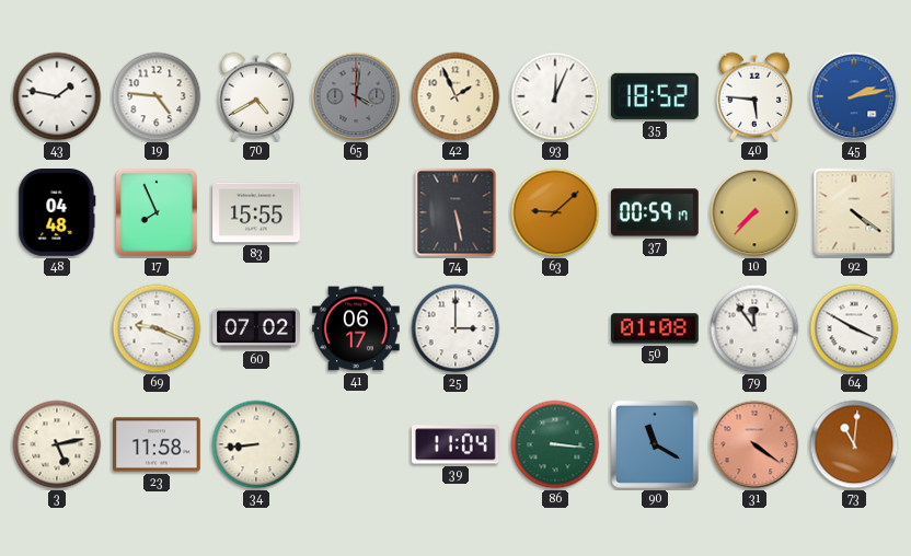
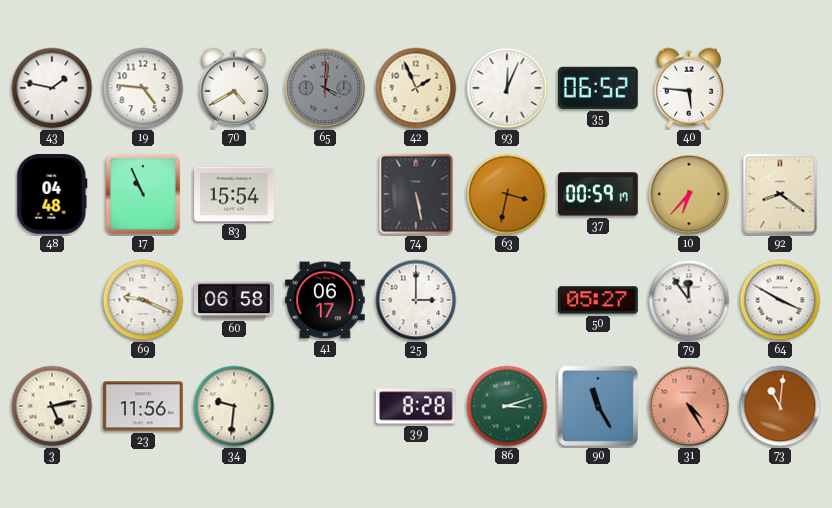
35: 18:52 -> 06:52 (598, 88)
45: 2:13 -> none (854, 96)
17: 7:56 -> 10:56 (143, 194)
83: 15:55 -> 15:54 (234, 194)
63: 9:08 -> 3:32 (507, 194)
10: 7:37 -> 6:37 (689, 194)
92: 4:21 -> 8:21 (780, 194)
60: 07:02 -> 06:58 (234, 300)
50: 01:08 -> 05:27 (599, 300)
23: 11:58 -> 11:56 (143, 406)
34: 8:44 -> 9:31 (234, 406)
39: 11:04 -> 8:28 (416, 406)
86: 3:16 -> 3:12 (507, 406)
90: 11:20 -> 11:25 (598, 406)
31: 4:21 -> 4:25 (689, 406)
